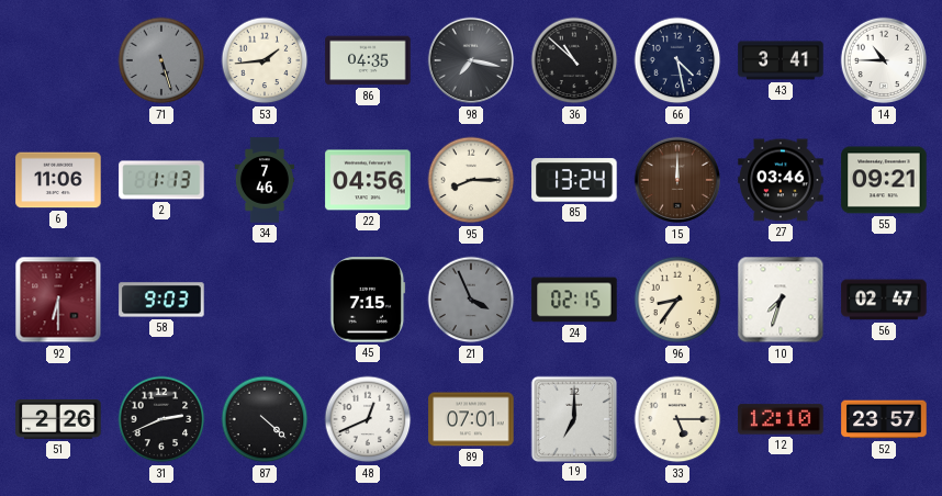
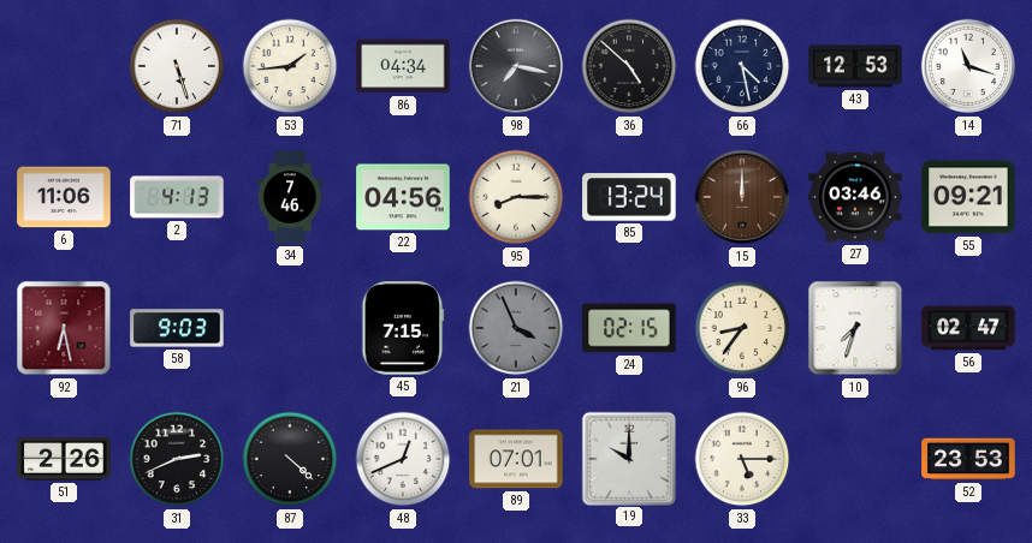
71 dial: grey -> white (177, 66)
86: 04:35 -> 04:34 (403, 66)
36: 10:52 -> 4:52 (629, 66)
43: 3:41 -> 12:53 (855, 66)
14: 10:45 -> 11:18 (967, 66)
2: 1:13 -> 4:13 (177, 197)
92: 6:30 -> 6:28 (64, 328)
19: 7:00 -> 10:00 (628, 458)
12: 12:10 -> none (781, 419)
52: 23:57 -> 23:53 (968, 459)
